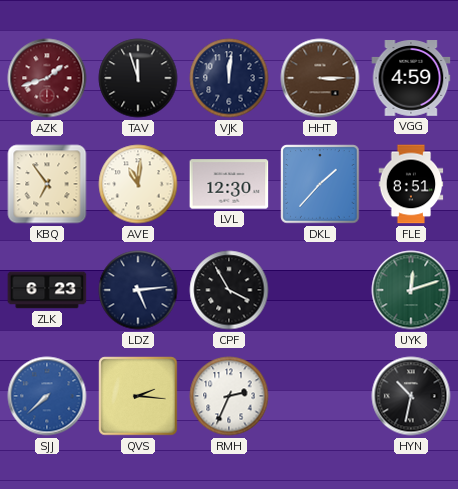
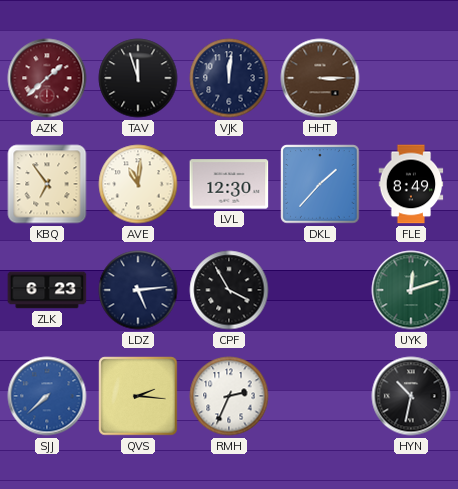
AZK: 1:42 -> 1:38 (47, 78)
VGG: 4:59 -> none (411, 78)
FLE: 8:51 -> 8:49 (411, 184)
